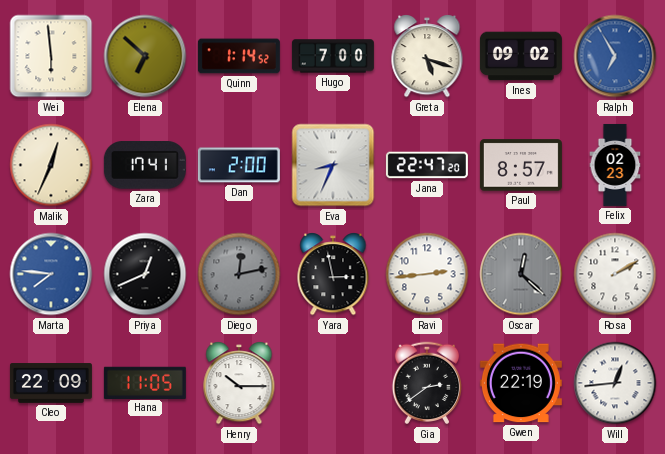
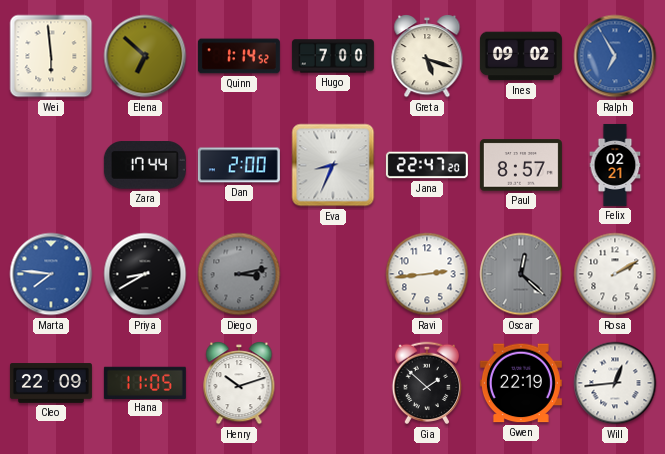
Malik: 12:34 -> none (51, 165)
Zara: 17:41 -> 17:44 (145, 166)
Felix: 02:23 -> 02:21 (615, 165)
Priya: 12:41 -> 8:40 (145, 274)
Diego: 12:13 -> 3:13 (239, 274)
Yara: 2:58 -> none (333, 274)
Henry: 10:15 -> 10:12 (239, 383)
Gia: 2:39 -> 1:52 (427, 383)
